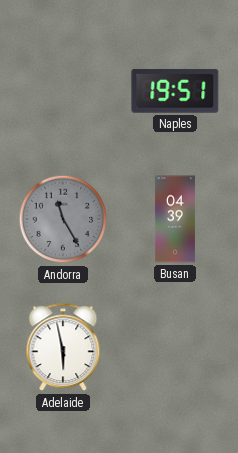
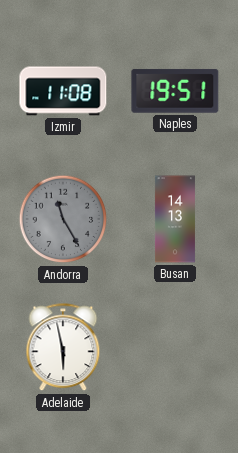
Izmir: none -> 11:08 (63, 91)
Busan: 04:39 -> 14:13 (175, 219)
